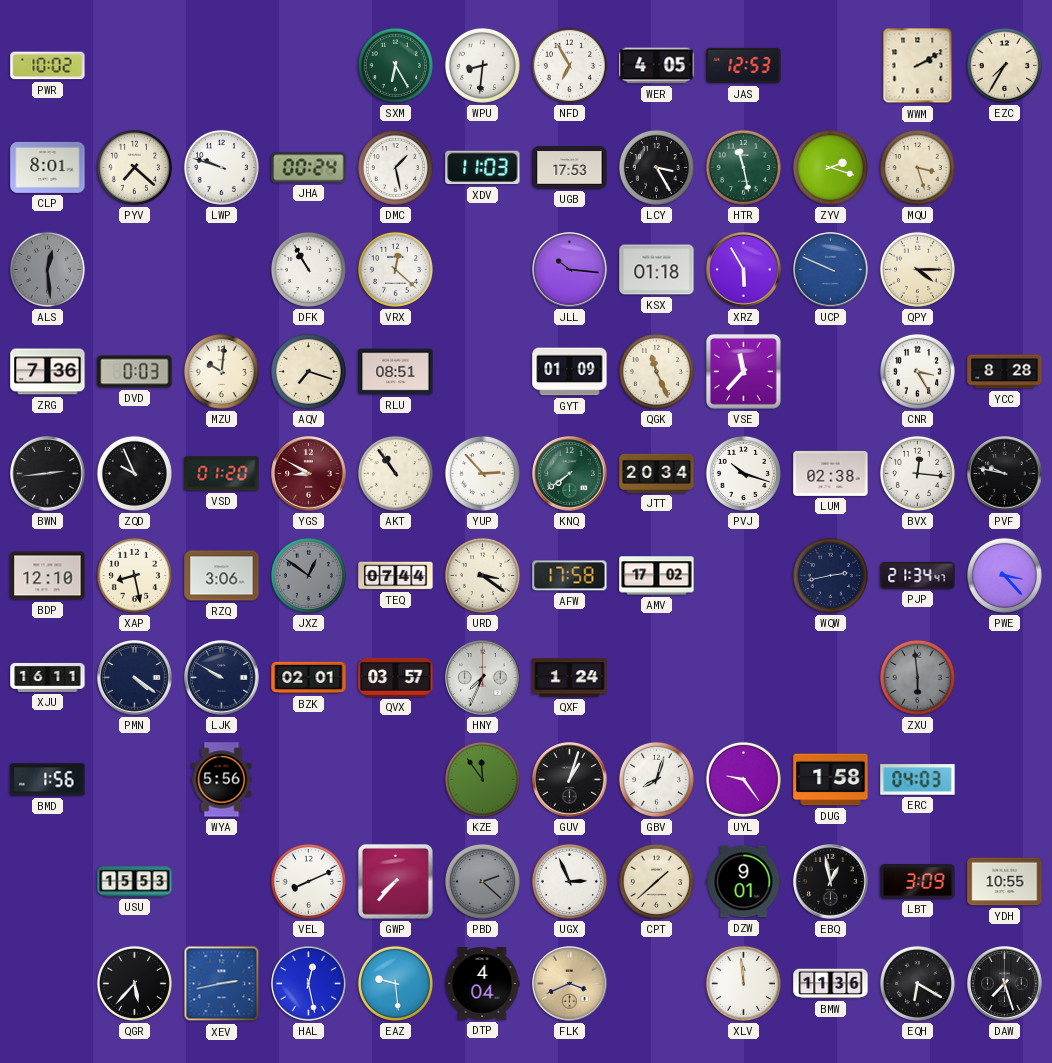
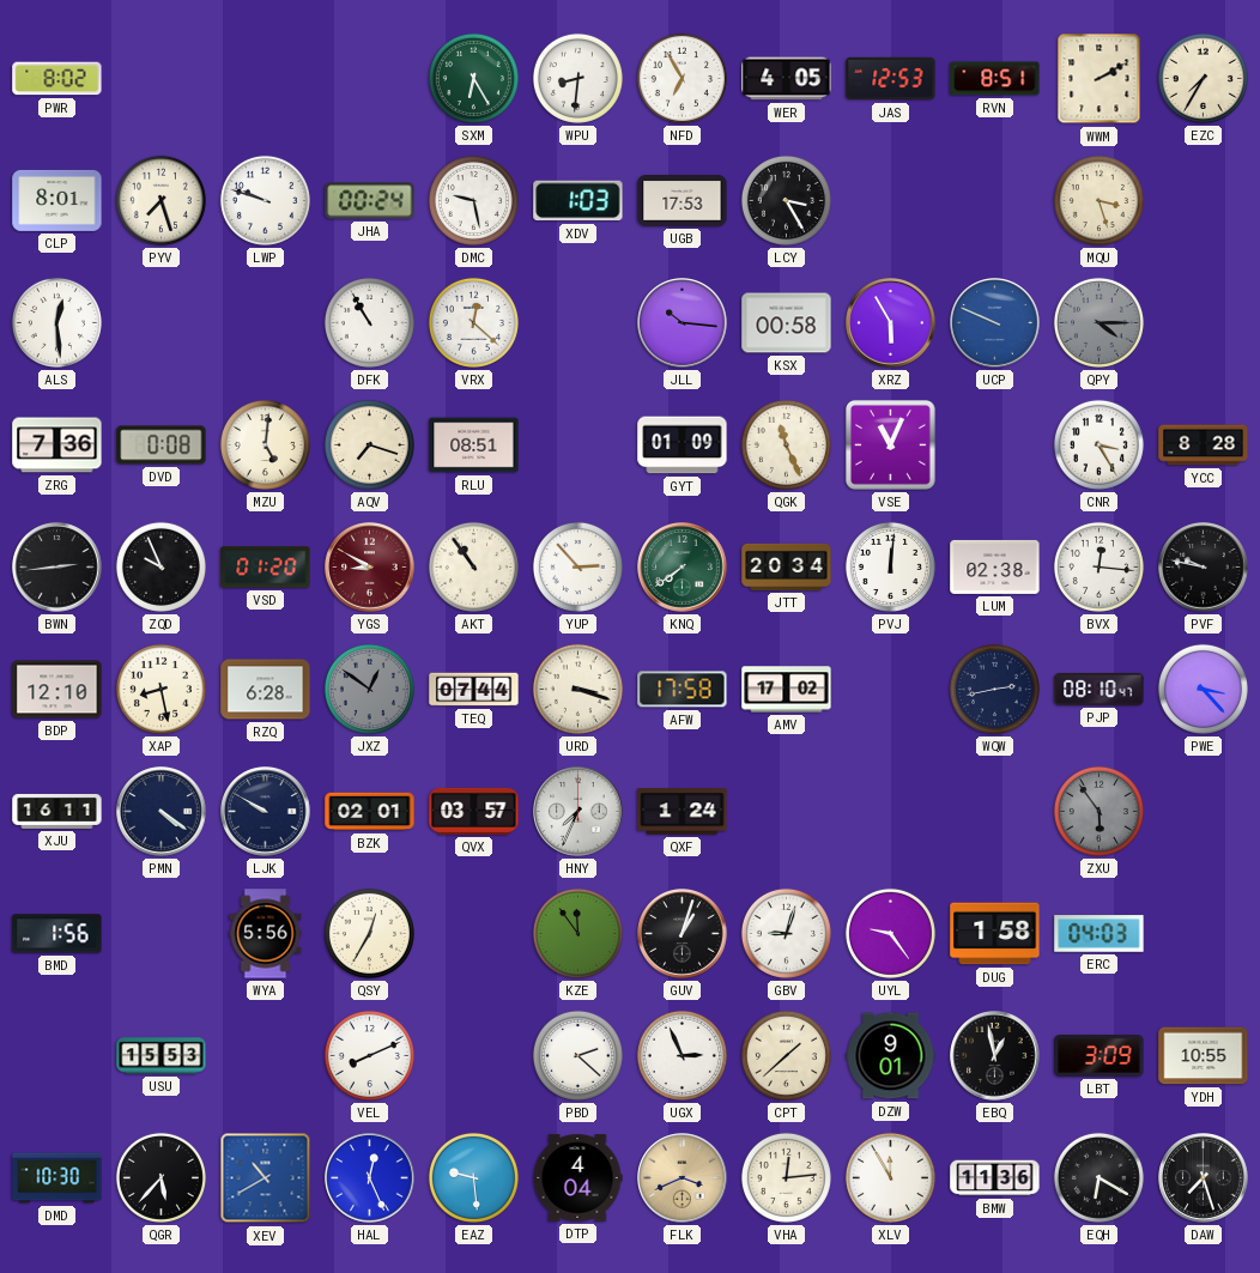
PWR: 10:02 -> 8:02 (57, 79)
RVN: none -> 8:51 (995, 79)
PYV: 7:22 -> 7:27 (160, 200)
DMC: 1:28 -> 9:28 (473, 200)
XDV: 11:03 -> 1:03 (578, 201)
HTR: 11:28 -> none (743, 167)
ZYV: 2:18 -> none (830, 167)
ALS dial: grey -> white (56, 322)
KSX: 01:18 -> 00:58 (787, 323)
QPY dial: cream -> grey (1098, 322)
DVD: 0:03 -> 0:08 (162, 445)
MZU: 10:01 -> 5:01 (265, 444)
VSE: 11:37 -> 11:04 (890, 444)
PVJ: 10:18 -> 12:01 (890, 566)
RZQ: 3:06 -> 6:28 (266, 690)
URD: 3:21 -> 3:18 (577, 689)
PJP: 21:34 -> 08:10 (1100, 689)
ZXU: 5:59 -> 5:54 (1098, 811)
QSY: none -> 12:35 (369, 933)
GBV: 8:03 -> 9:03 (786, 933)
GWP: 7:37 -> none (395, 881)
PBD dial: grey -> white (577, 1055)
DMD: none -> 10:30 (57, 1178)
XEV: 2:43 -> 10:40 (266, 1178)
HAL: 12:28 -> 12:26 (370, 1178)
VHA: none -> 12:14 (786, 1177)
XLV: 11:59 -> 11:55 (890, 1177)
